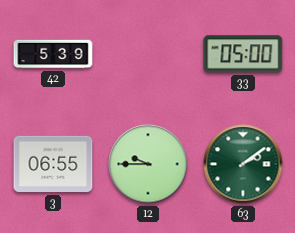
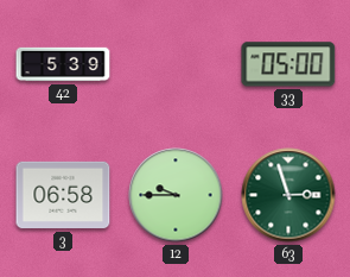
3: 06:55 -> 06:58 (63, 195)
63: 2:09 -> 2:57 (288, 195)
